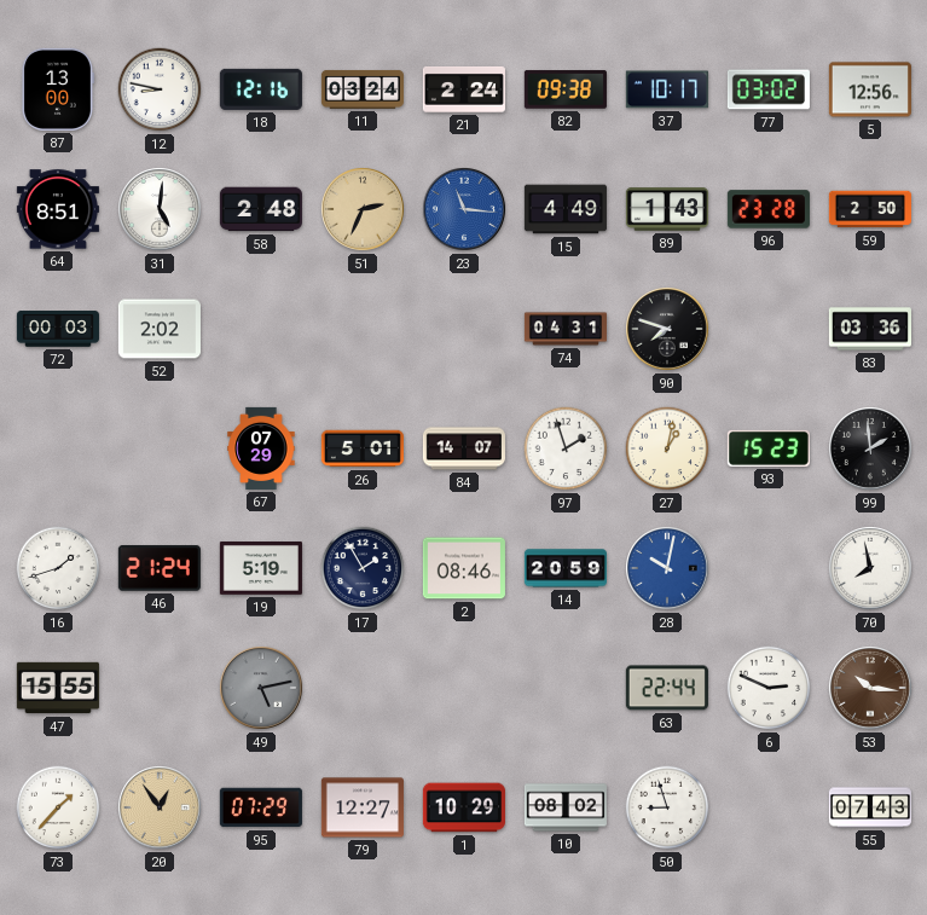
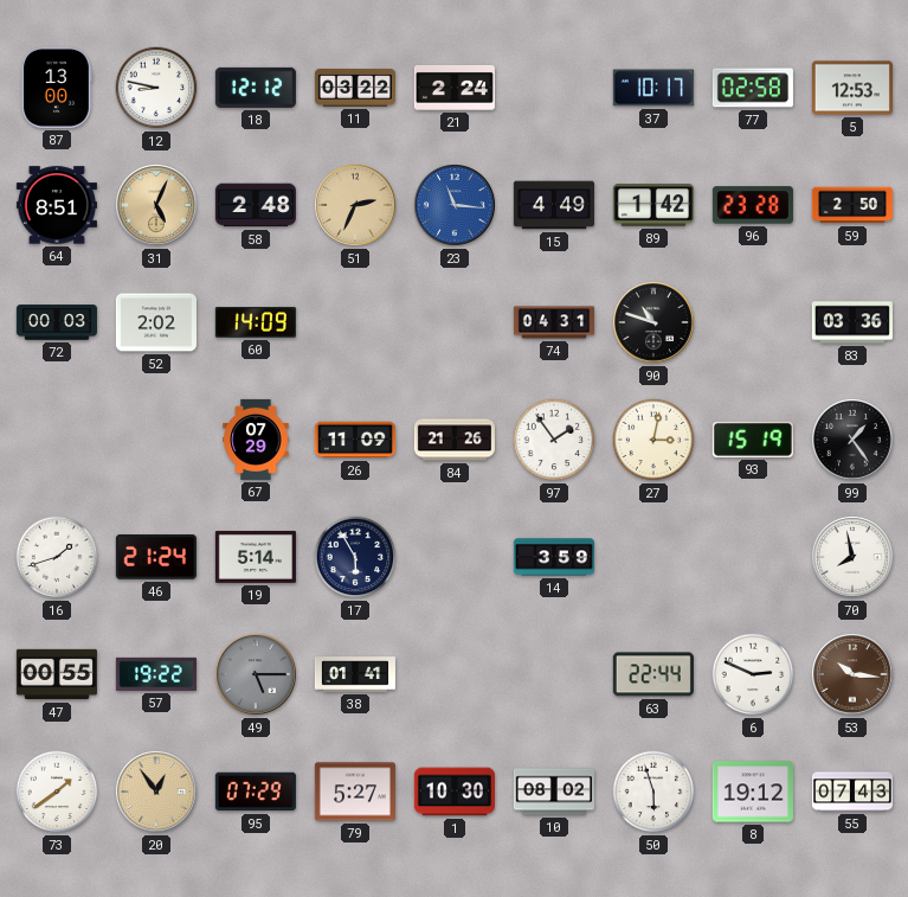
18: 12:16 -> 12:12 (256, 88)
11: 03:24 -> 03:22 (355, 88)
82: 09:38 -> none (566, 89)
77: 03:02 -> 02:58 (753, 88)
5: 12:56 -> 12:53 (852, 88)
31: 5:01 -> 5:04 (157, 206)
31 dial: white -> champagne (157, 206)
89: 1:43 -> 1:42 (653, 205)
60: none -> 14:09 (256, 322)
90: 7:48 -> 10:48 (655, 323)
26: 5:01 -> 11:09 (355, 440)
84: 14:07 -> 21:26 (455, 440)
97: 1:57 -> 1:54 (554, 440)
27: 1:02 -> 3:02 (653, 440)
93: 15:23 -> 15:19 (753, 440)
99: 1:59 -> 1:24 (854, 441)
19: 5:19 -> 5:14 (256, 558)
17: 1:55 -> 5:55 (355, 557)
2: 08:46 -> none (464, 568)
14: 20:59 -> 3:59 (554, 557)
28: 10:02 -> none (668, 569)
47: 15:55 -> 00:55 (57, 674)
57: none -> 19:22 (156, 674)
49: 5:13 -> 5:15 (257, 675)
38: none -> 01:41 (355, 674)
73: 1:37 -> 1:39 (57, 792)
79: 12:27 -> 5:27 (355, 792)
1: 10:29 -> 10:30 (455, 792)
50: 8:57 -> 5:57 (653, 792)
8: none -> 19:12 (753, 792)
